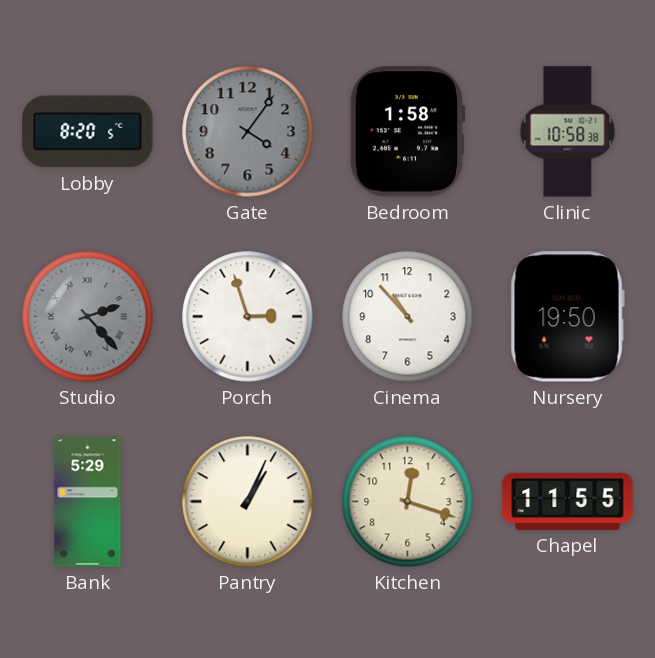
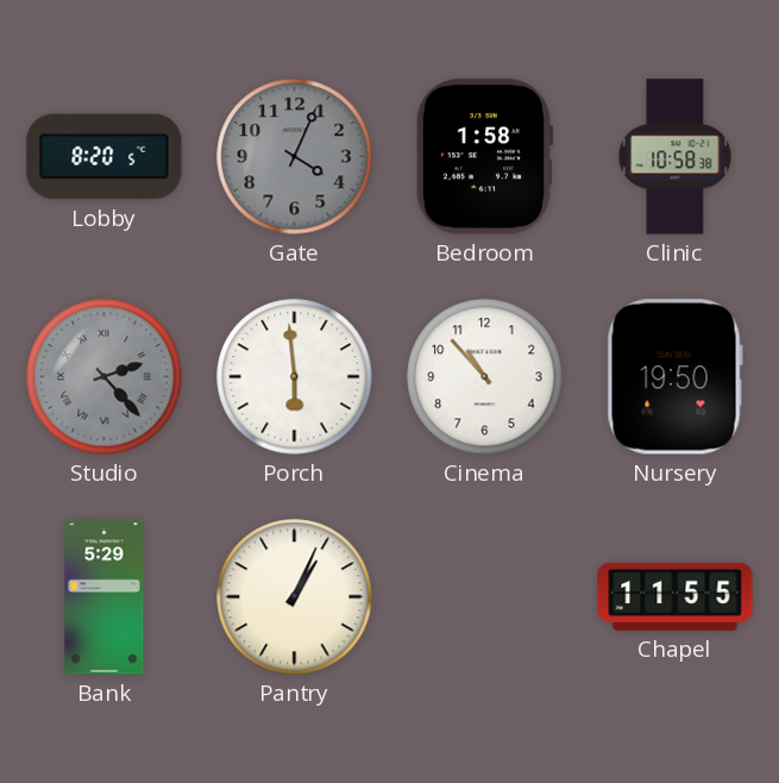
Gate: 4:06 -> 4:04 (295, 157)
Porch: 2:57 -> 5:59 (295, 377)
Kitchen: 12:18 -> none (408, 502)
